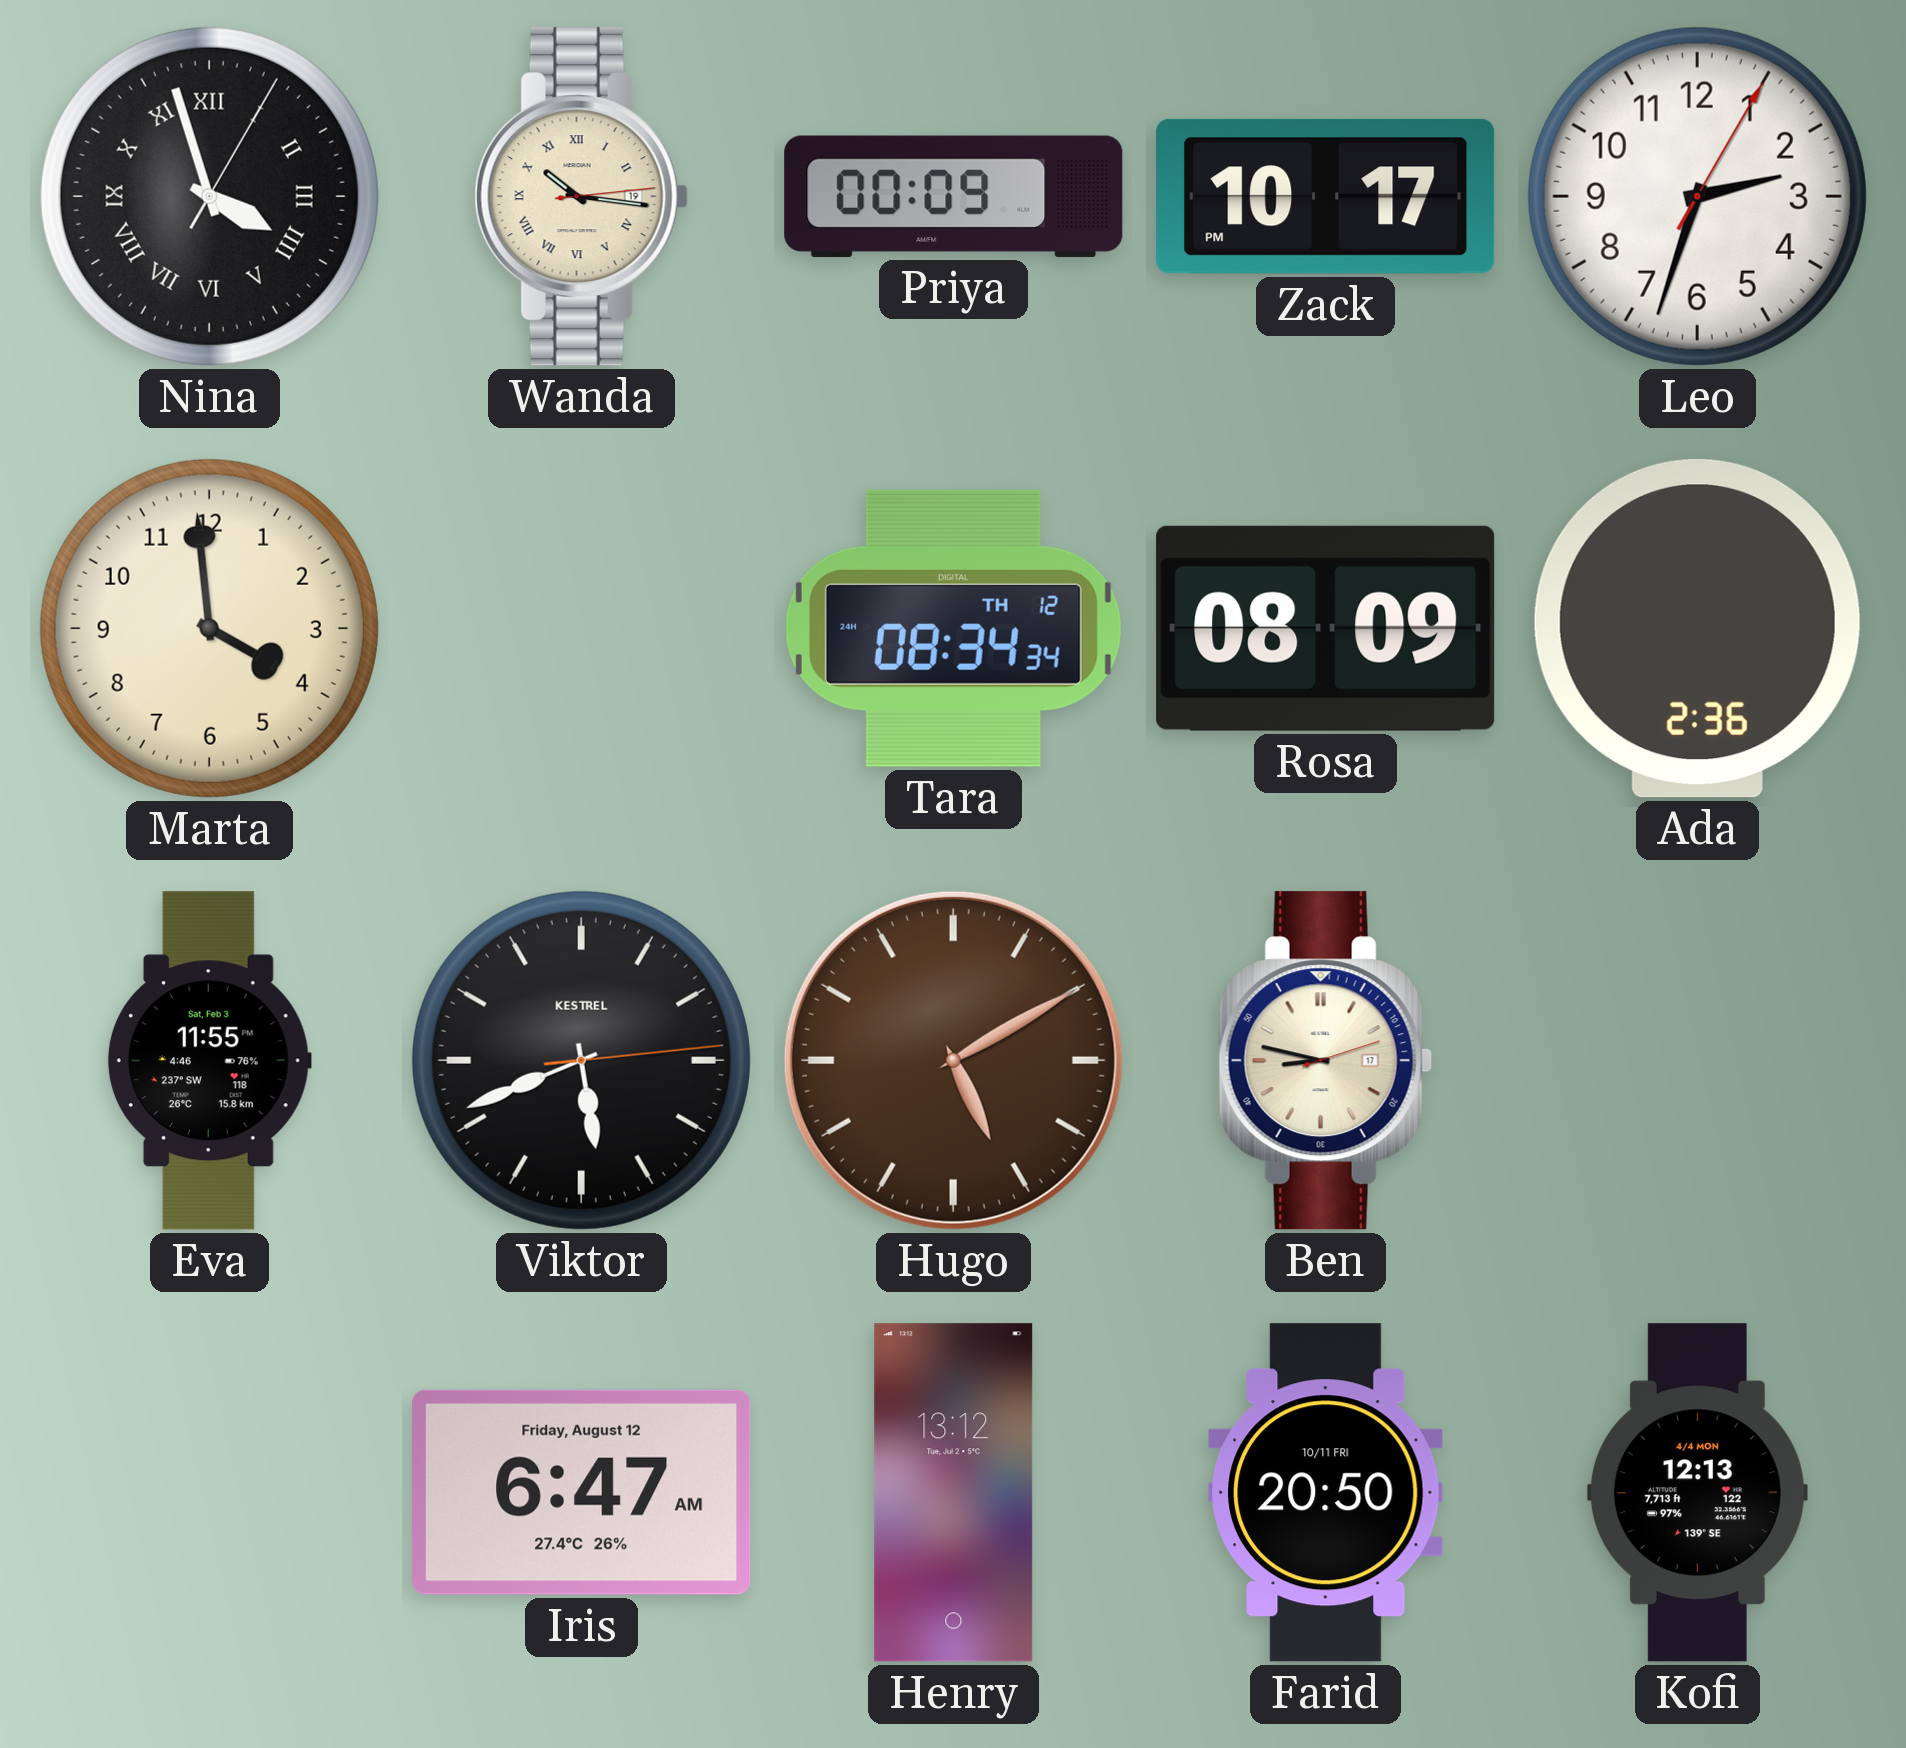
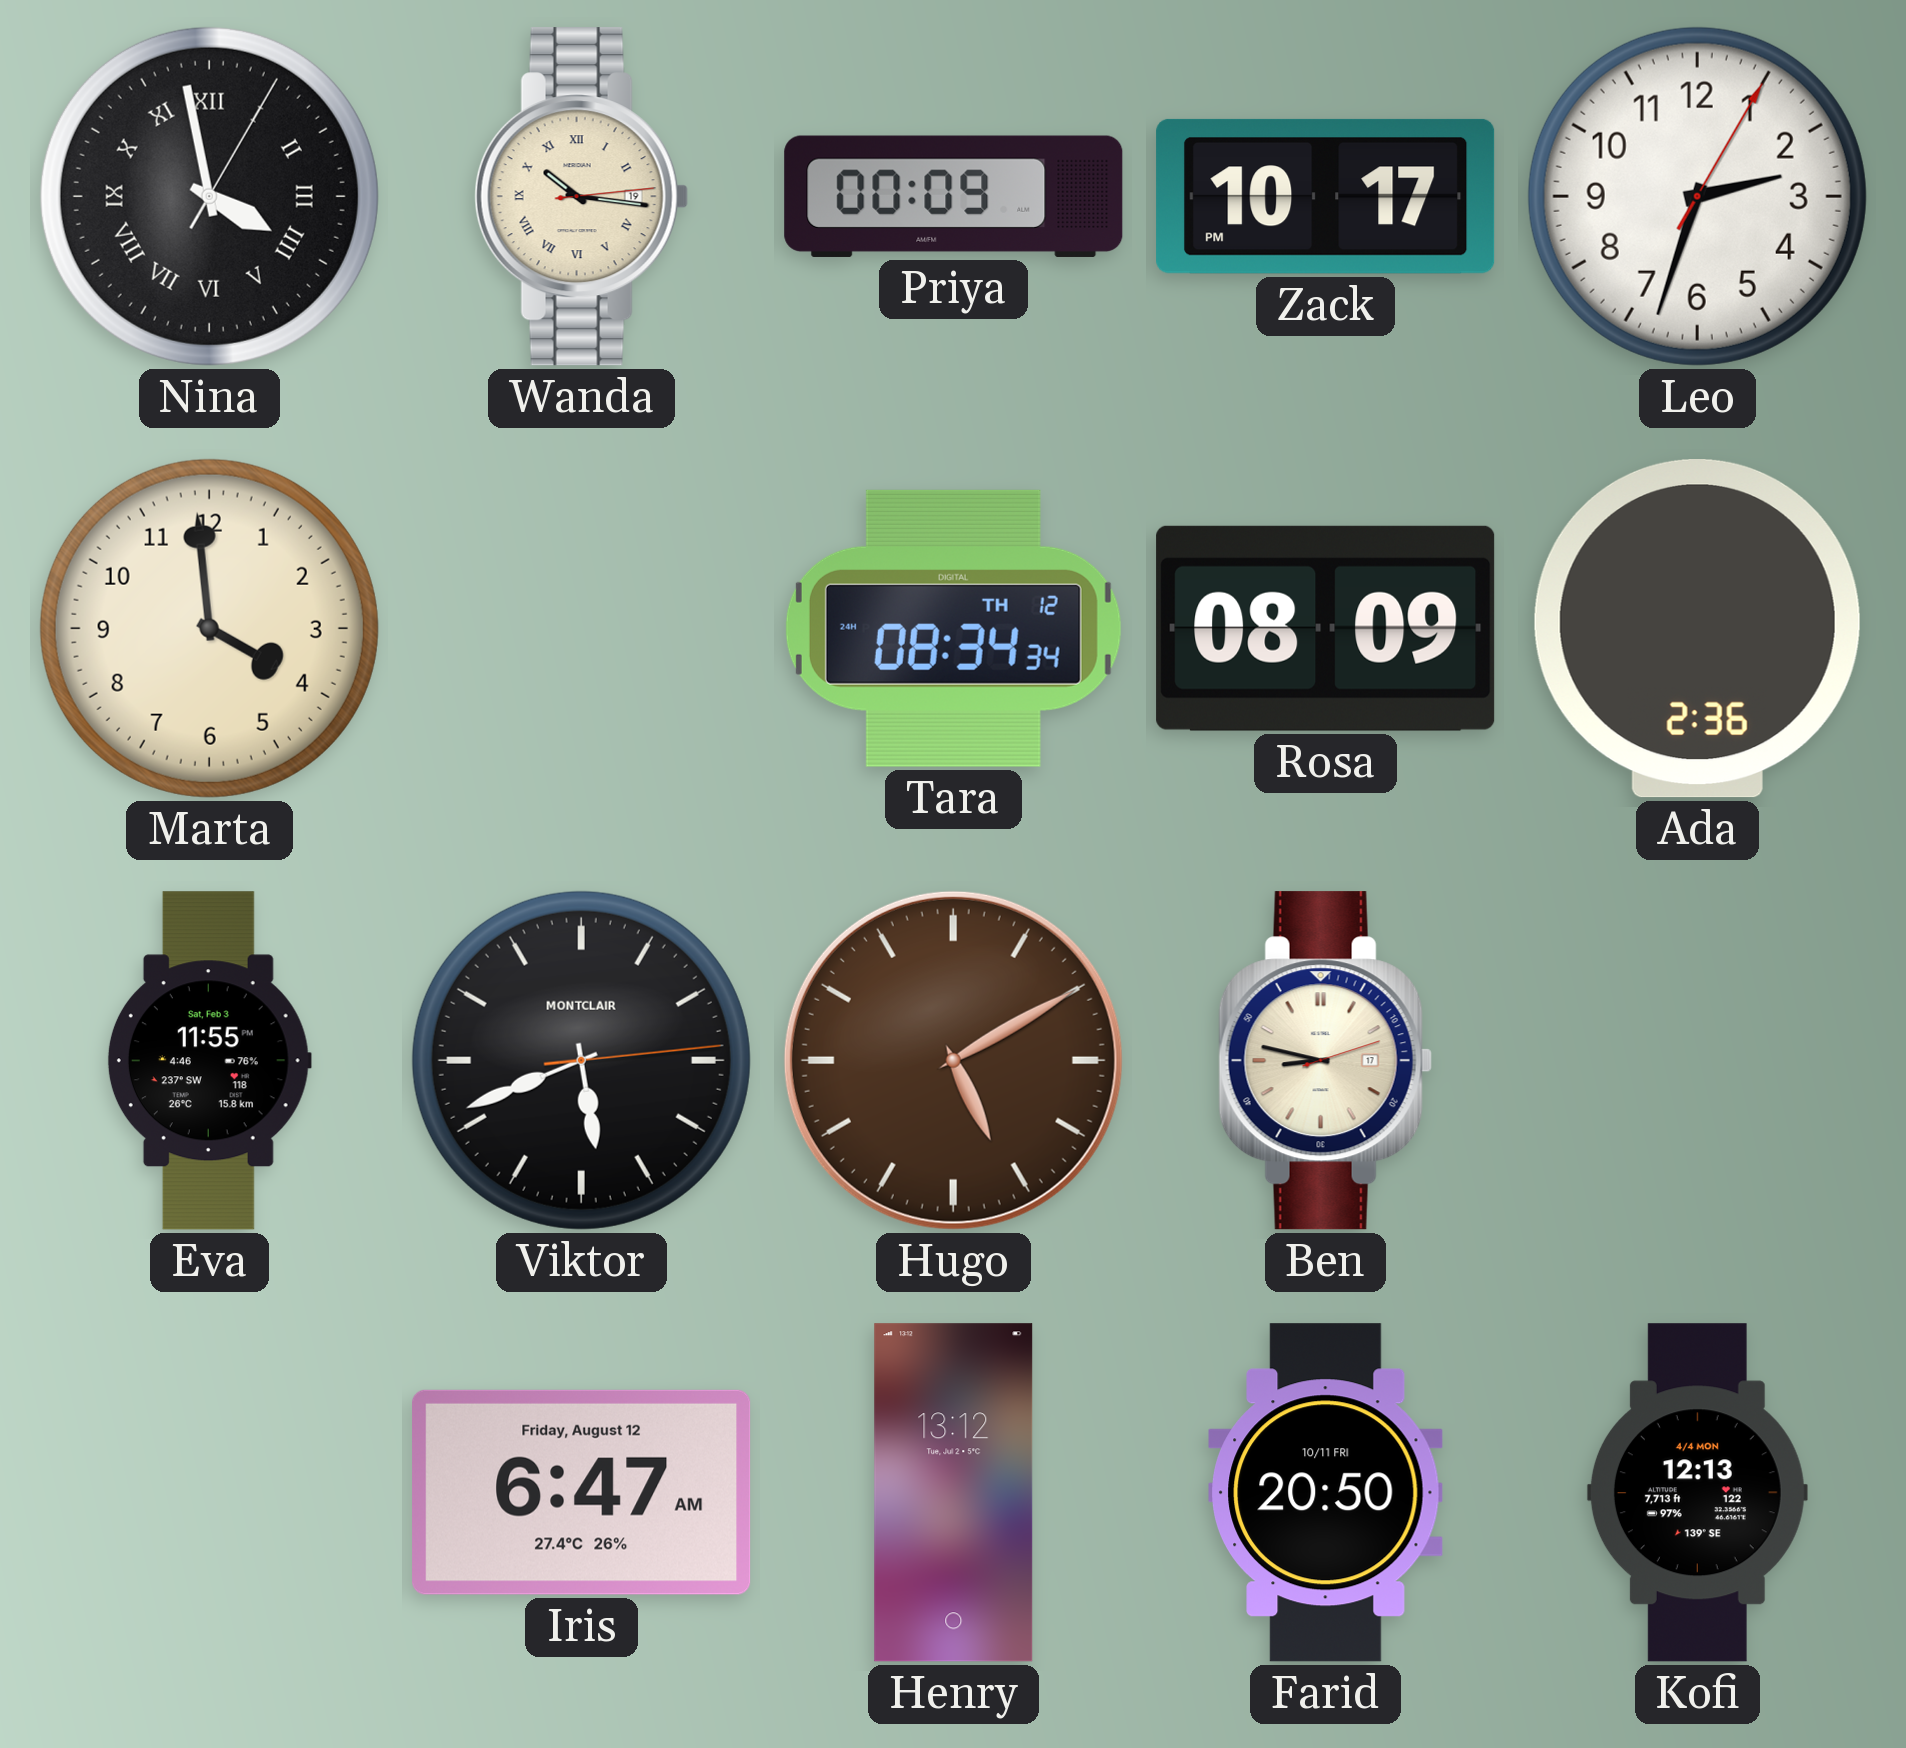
Nina: 3:57 -> 3:58 (209, 196)
Viktor brand: KESTREL -> MONTCLAIR (581, 1060)
